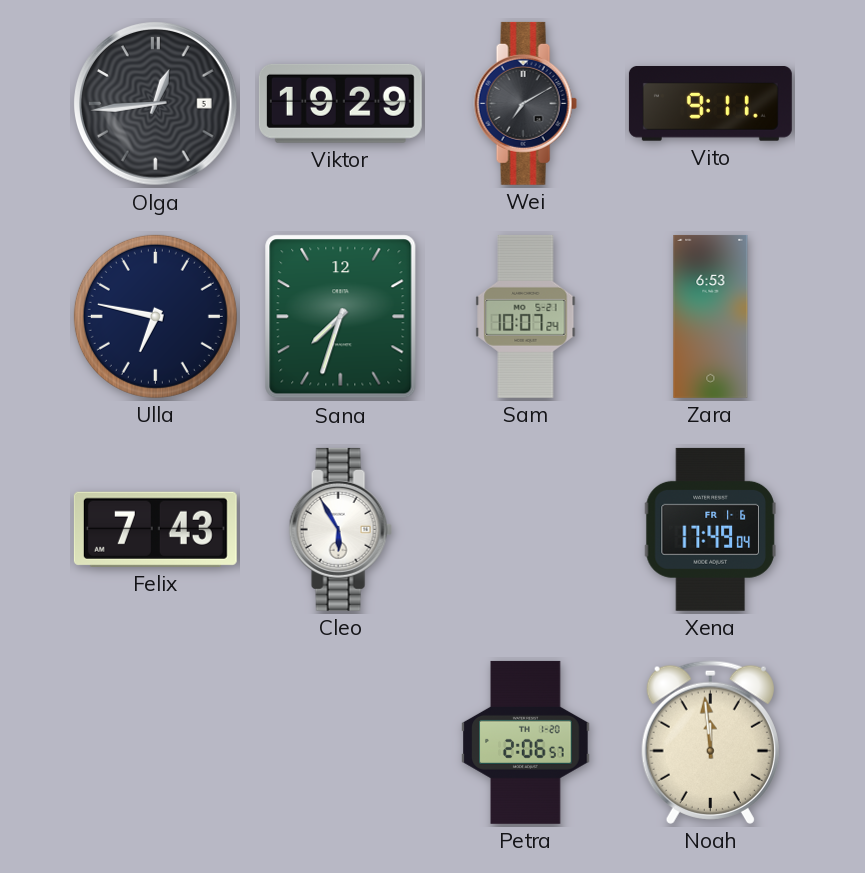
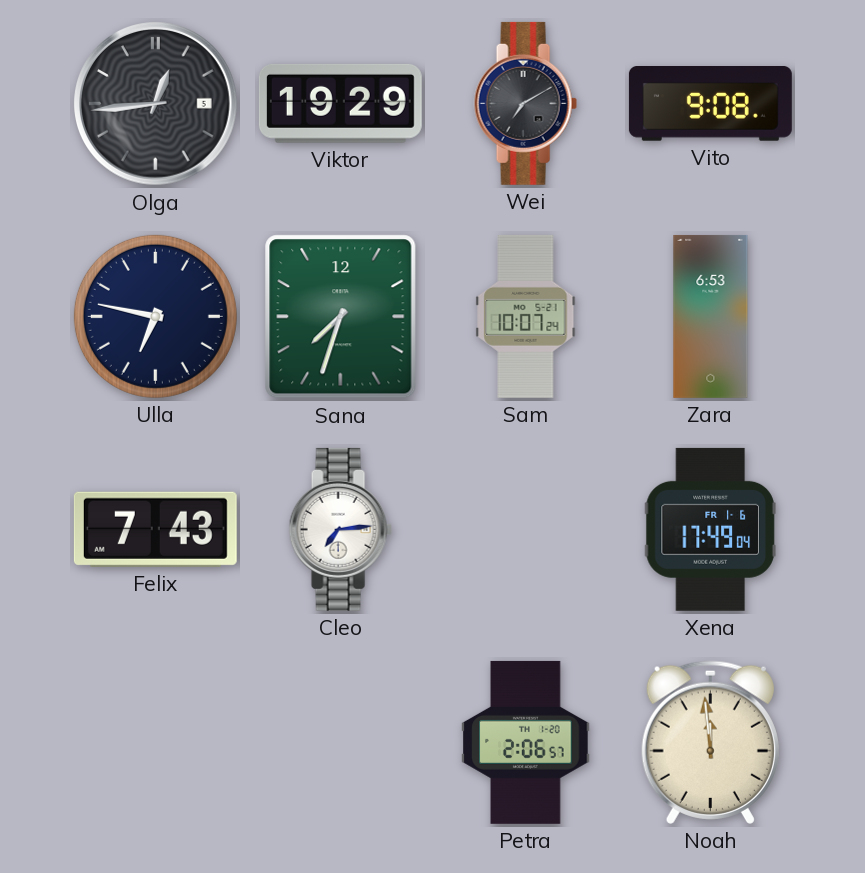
Vito: 9:11 -> 9:08 (710, 104)
Cleo: 5:55 -> 7:14 (340, 529)
